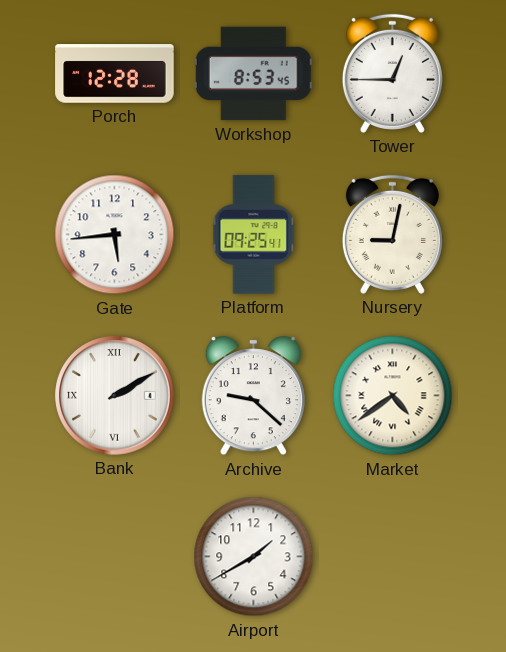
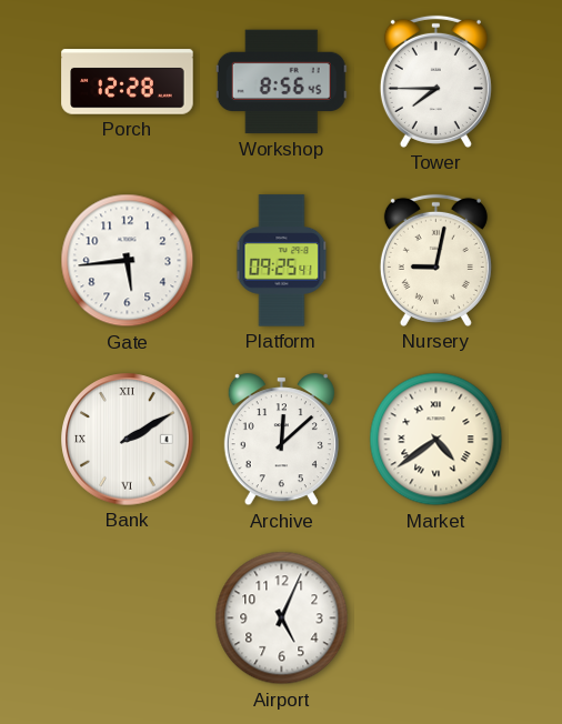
Workshop: 8:53 -> 8:56 (281, 82)
Tower: 12:45 -> 7:45 (435, 81)
Archive: 9:22 -> 12:08 (281, 440)
Airport: 1:40 -> 5:04 (282, 619)
